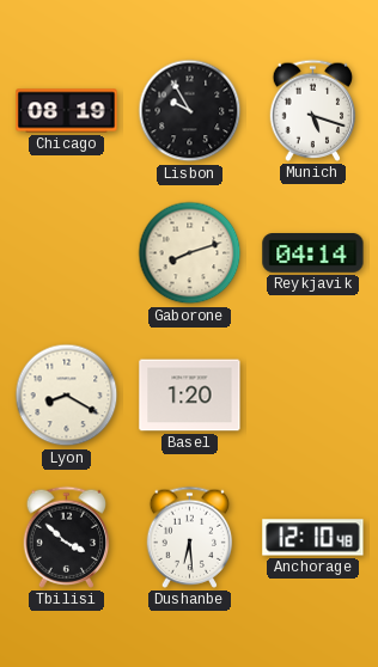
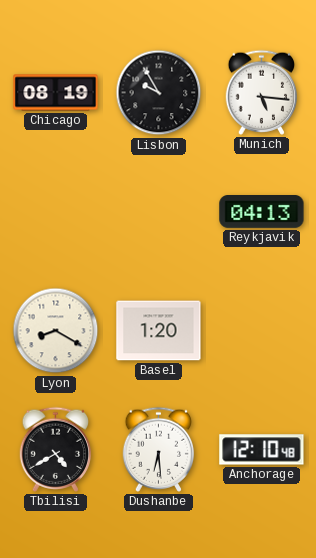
Munich: 5:18 -> 5:16 (262, 92)
Gaborone: 8:12 -> none (190, 253)
Reykjavik: 04:14 -> 04:13 (262, 212)
Tbilisi: 3:52 -> 4:40 (56, 449)
